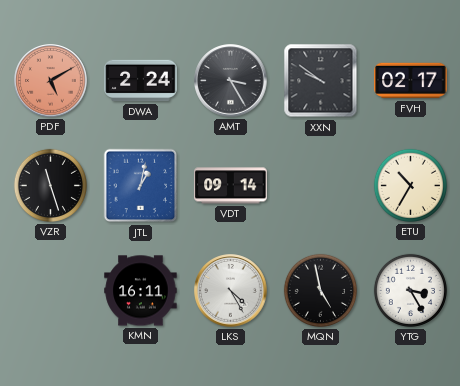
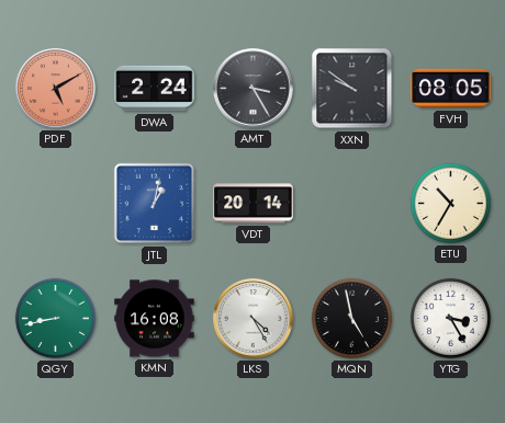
FVH: 02:17 -> 08:05 (451, 89)
VZR: 11:27 -> none (50, 185)
VDT: 09:14 -> 20:14 (254, 204)
QGY: none -> 8:43 (55, 318)
KMN: 16:11 -> 16:08 (155, 319)
